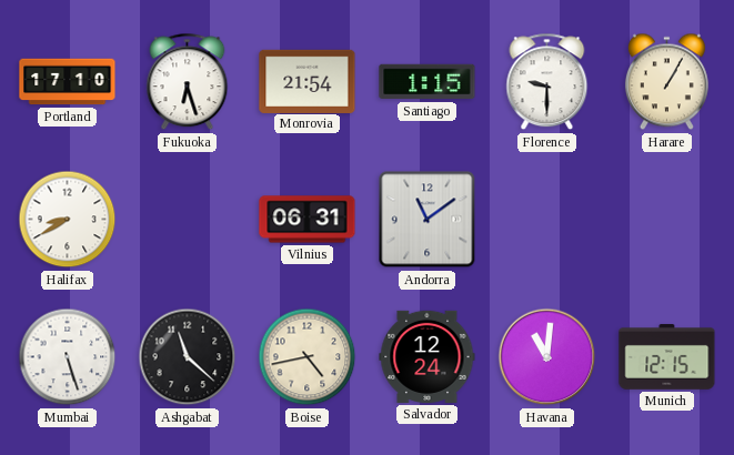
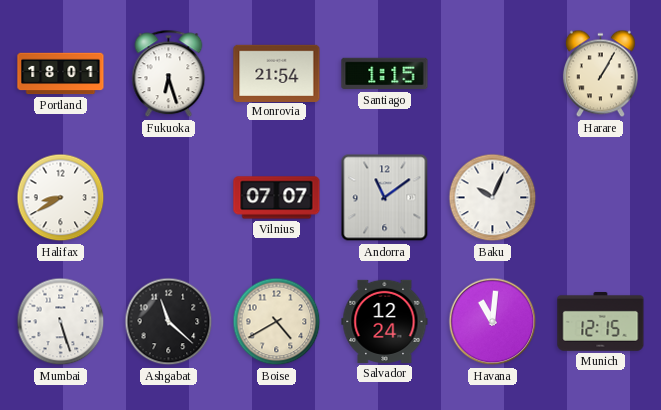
Portland: 17:10 -> 18:01 (61, 74)
Florence: 9:30 -> none (547, 82)
Vilnius: 06:31 -> 07:07 (277, 198)
Baku: none -> 10:04 (493, 198)
Boise: 4:43 -> 4:40 (277, 322)
